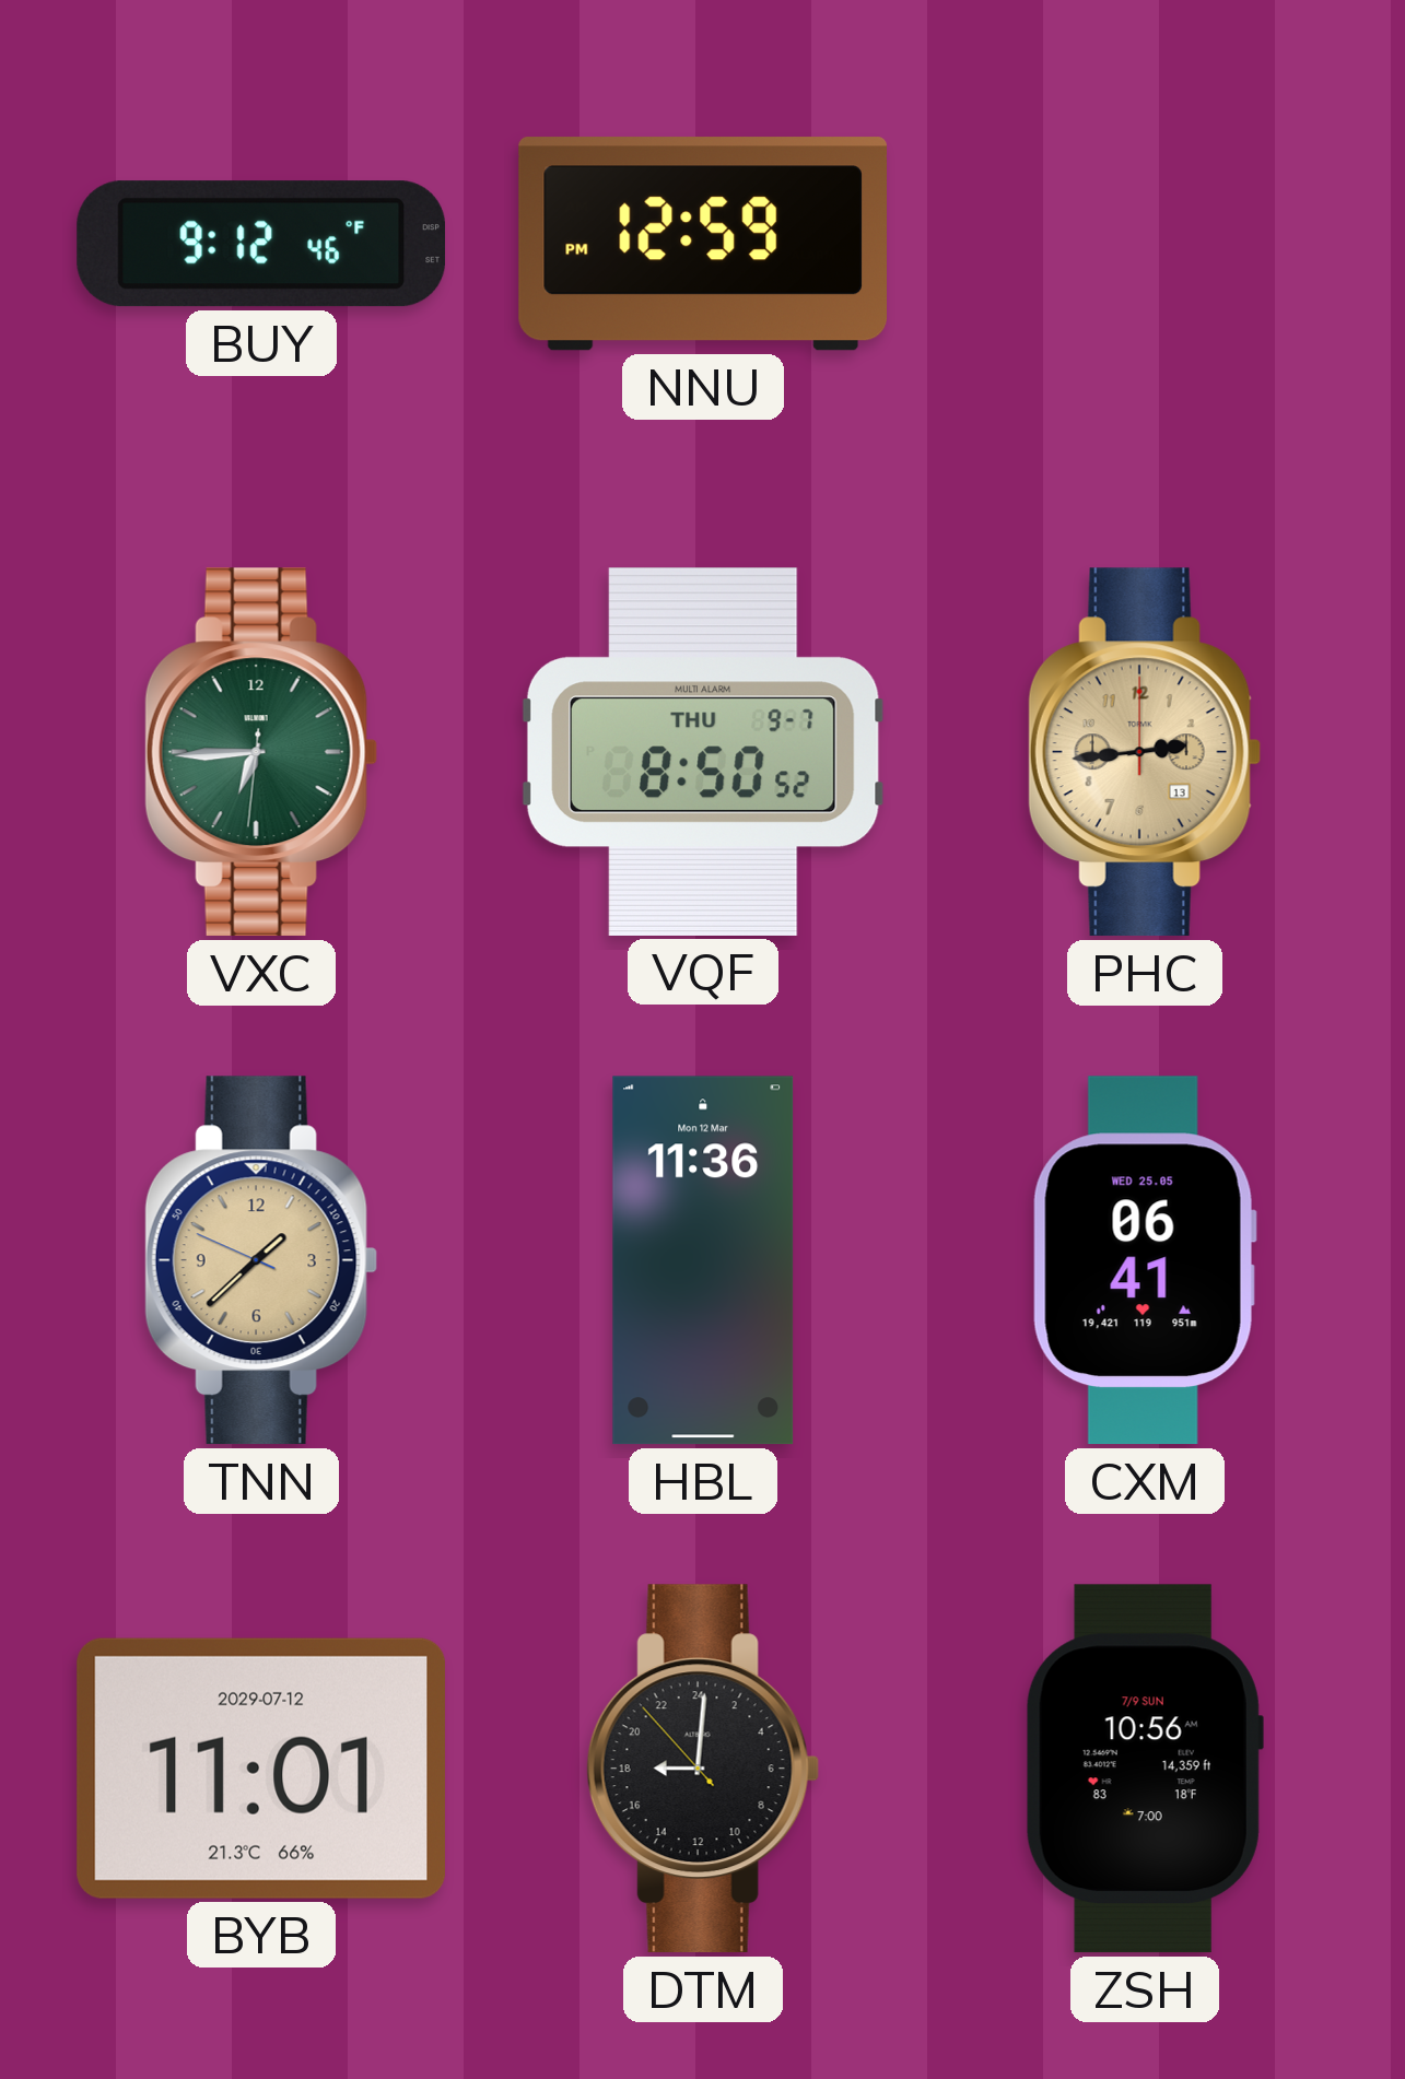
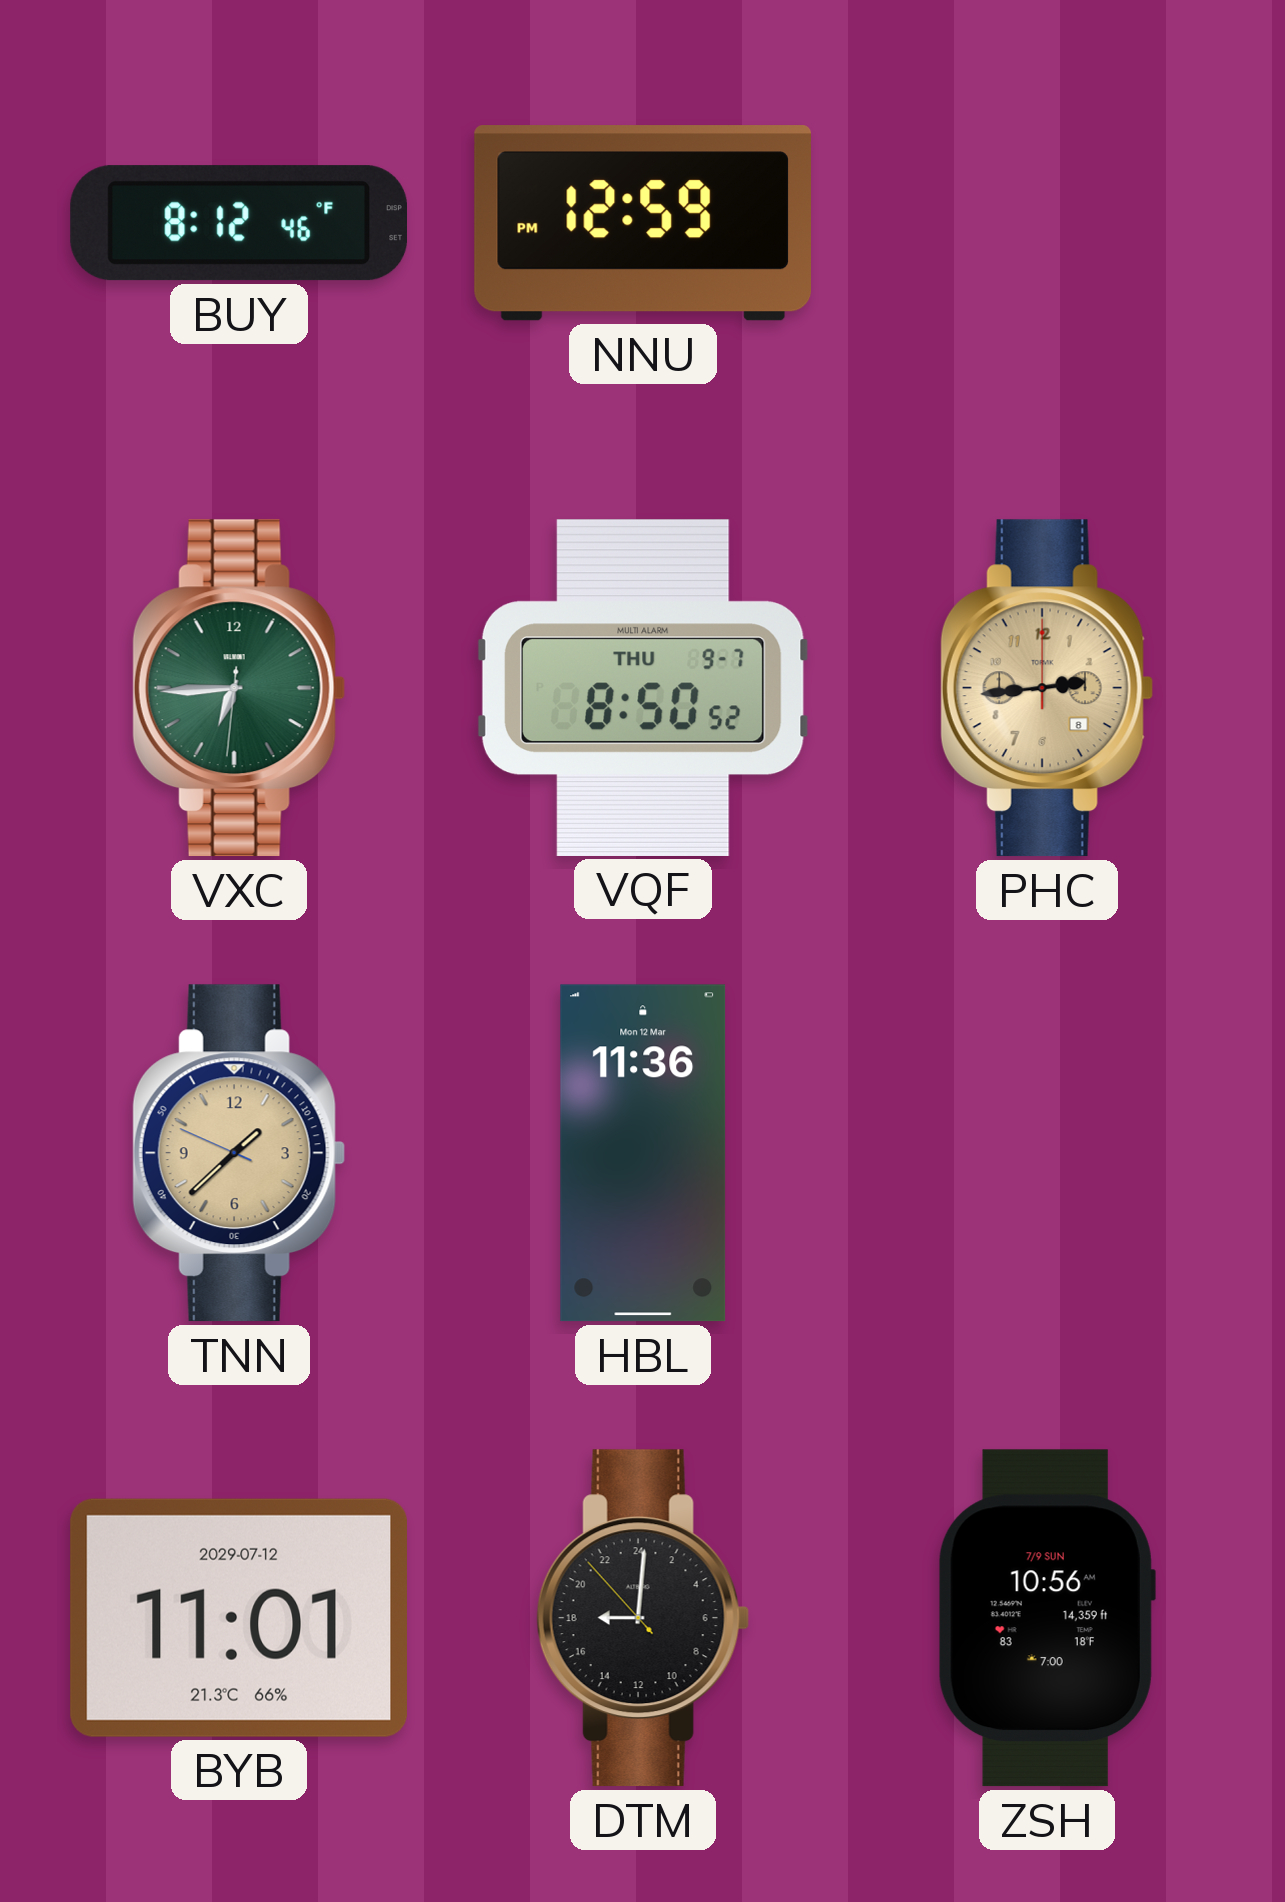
BUY: 9:12 -> 8:12 (238, 223)
PHC date: 13 -> 8 (1047, 688)
CXM: 06:41 -> none (1145, 1260)
